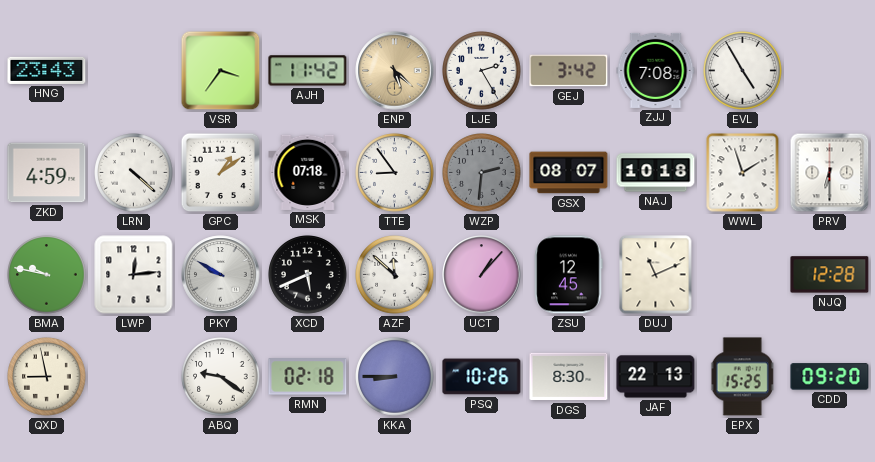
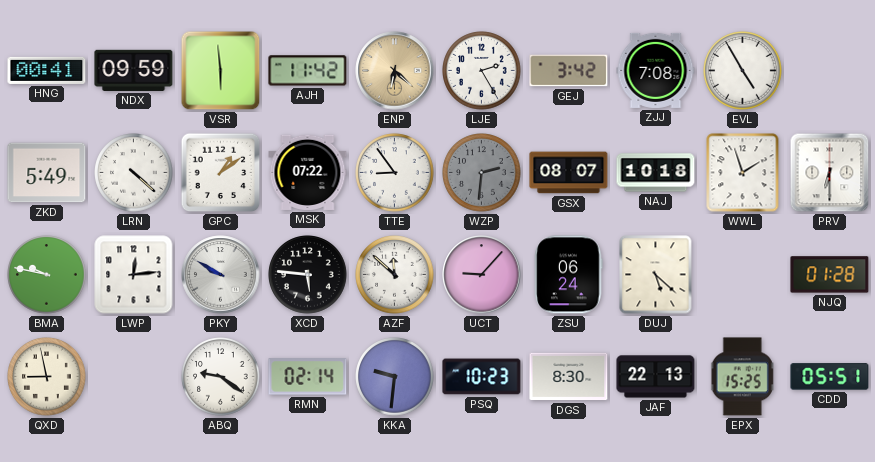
HNG: 23:43 -> 00:41 (47, 70)
NDX: none -> 09:59 (134, 70)
VSR: 3:36 -> 5:59 (221, 71)
ENP: 5:22 -> 6:22 (395, 71)
ZKD: 4:59 -> 5:49 (47, 173)
MSK: 07:18 -> 07:22 (308, 172)
XCD: 5:41 -> 5:46 (308, 275)
UCT: 1:07 -> 9:07 (482, 275)
ZSU: 12:45 -> 06:24 (569, 275)
DUJ: 11:11 -> 5:22 (656, 275)
NJQ: 12:28 -> 01:28 (830, 275)
RMN: 02:18 -> 02:14 (308, 377)
KKA: 8:45 -> 9:31 (395, 377)
PSQ: 10:26 -> 10:23 (482, 377)
CDD: 09:20 -> 05:51 (830, 377)
